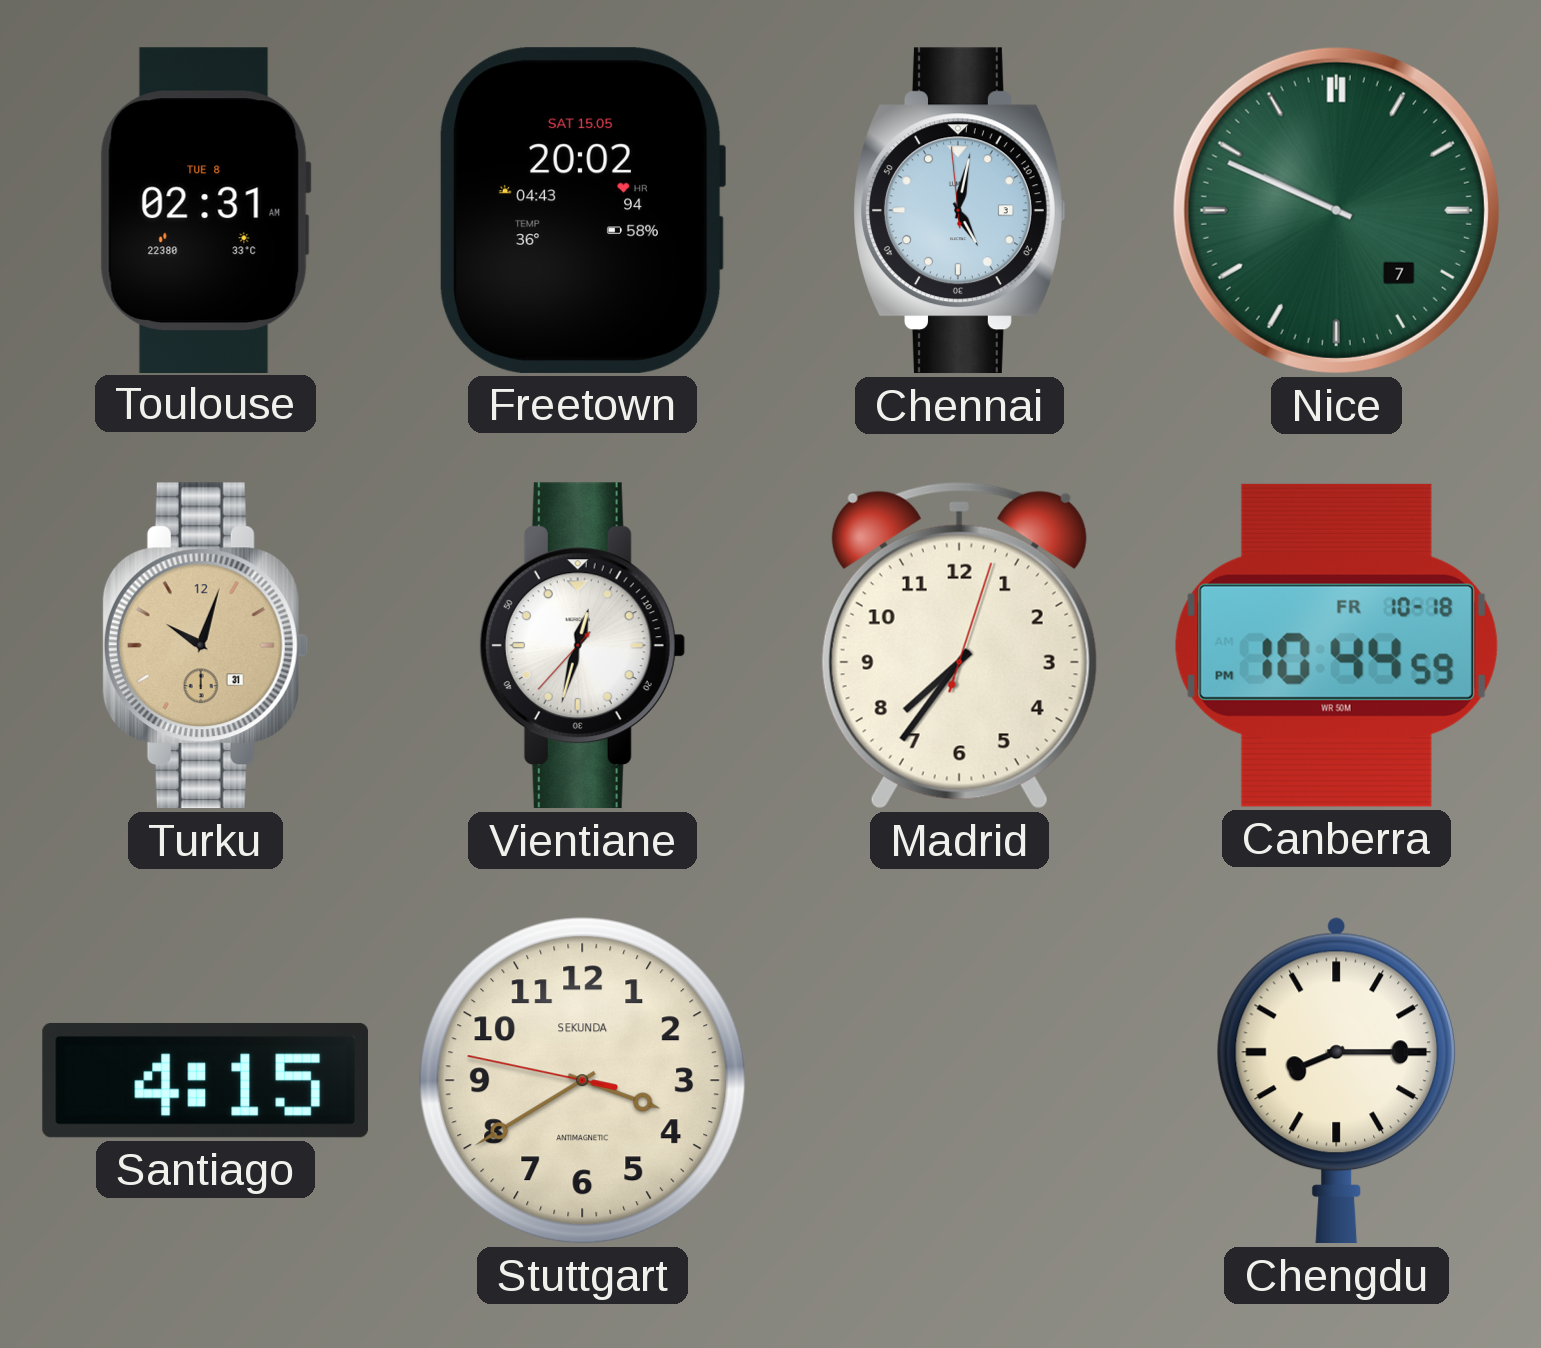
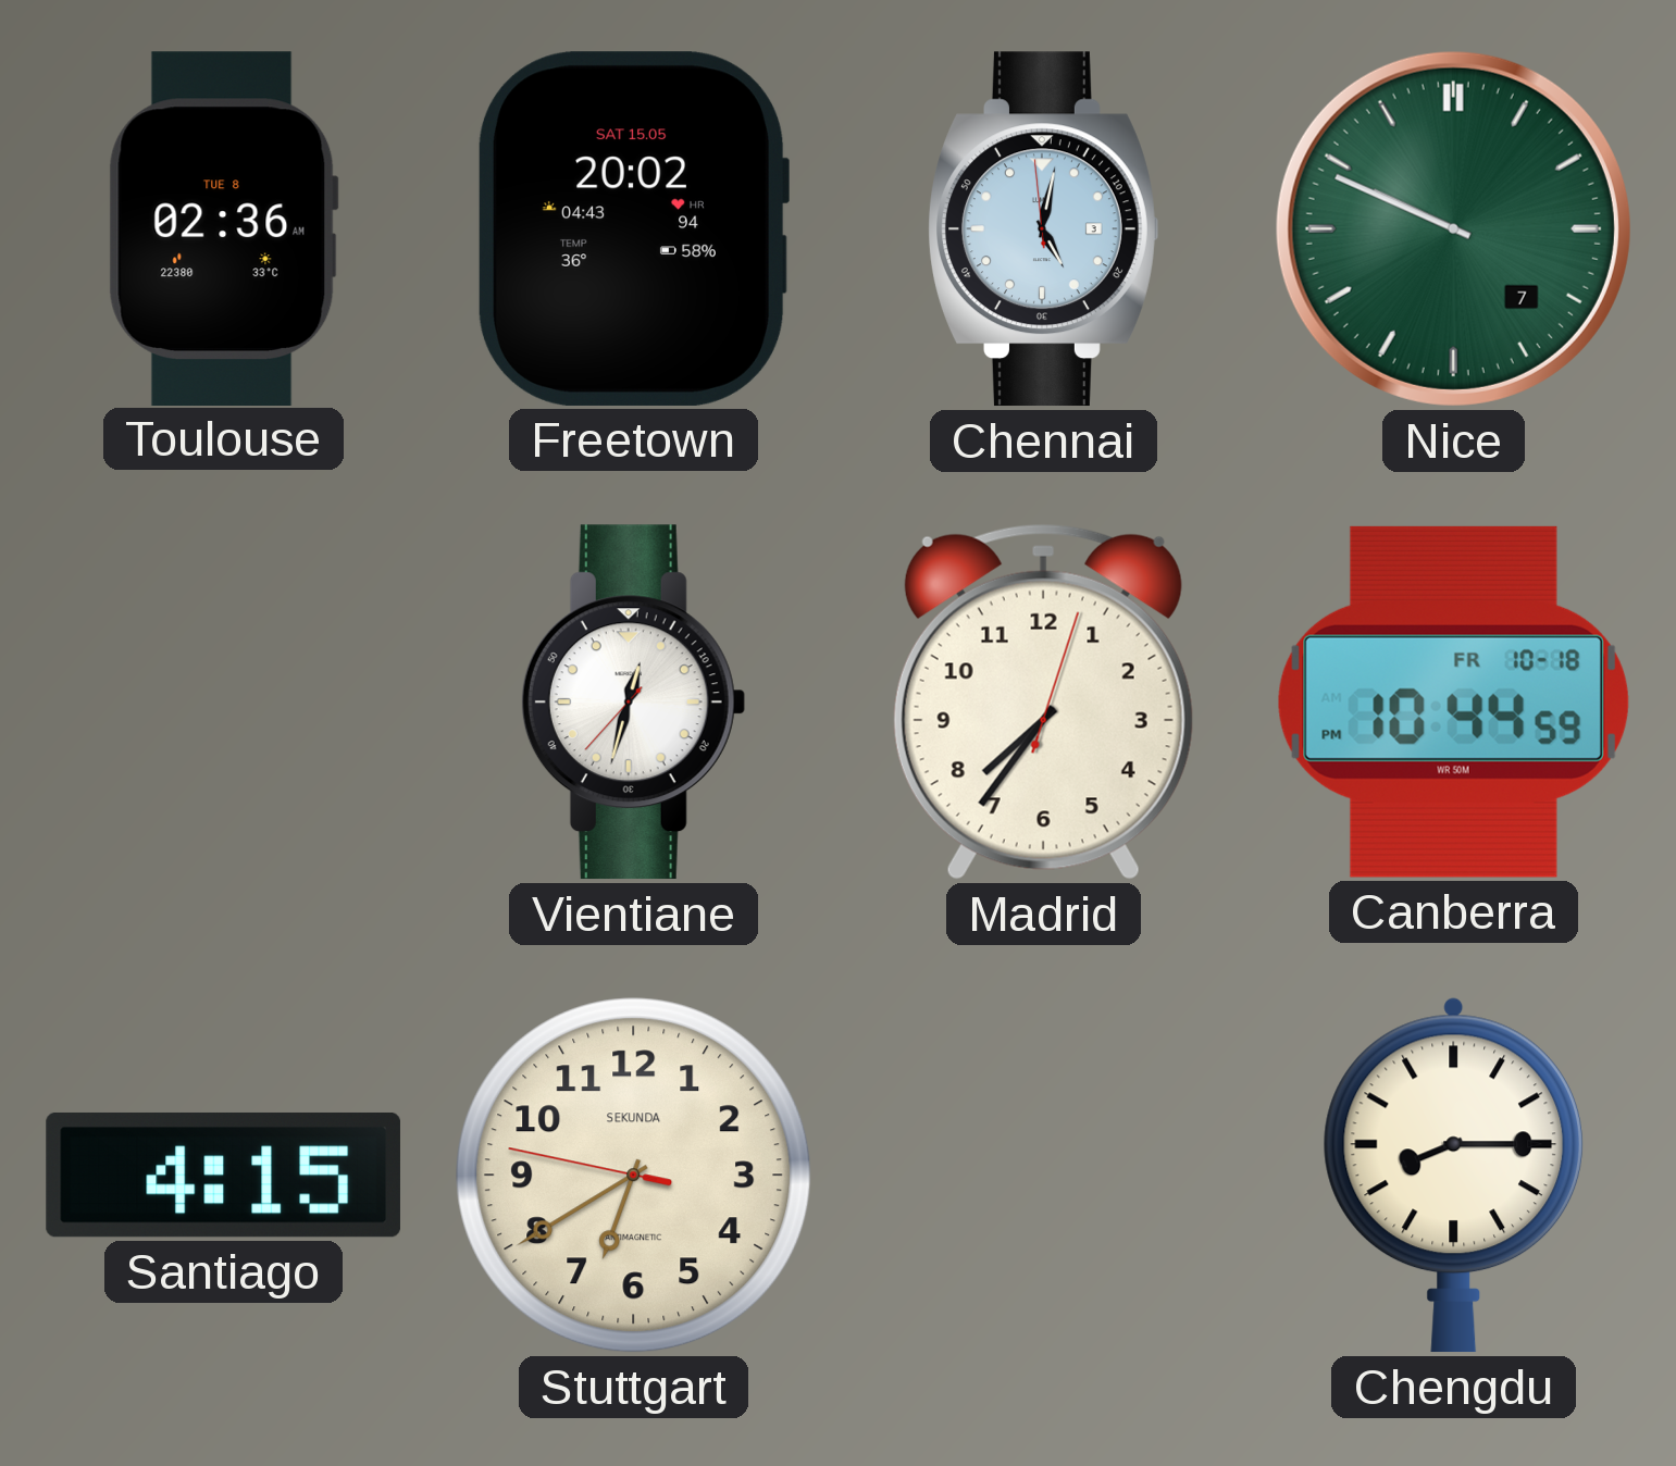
Toulouse: 02:31 -> 02:36 (223, 228)
Turku: 10:03 -> none (205, 646)
Stuttgart: 3:39 -> 6:39 (634, 1176)
